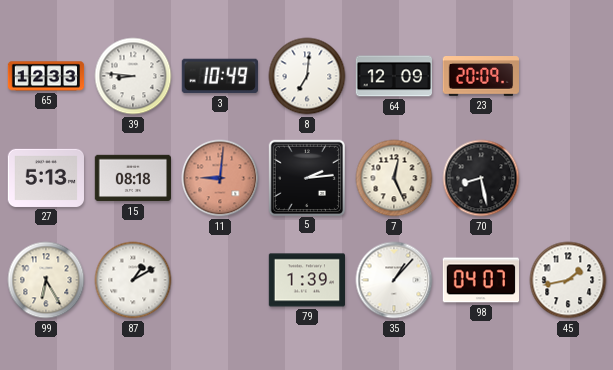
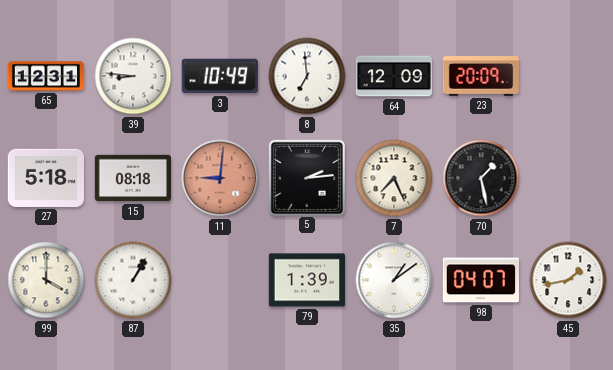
65: 12:33 -> 12:31 (46, 76)
8: 7:01 -> 6:59 (307, 76)
27: 5:13 -> 5:18 (45, 178)
7: 12:26 -> 7:26 (394, 178)
70: 8:28 -> 1:28 (481, 178)
99: 6:25 -> 4:00 (46, 280)
87: 1:10 -> 1:05 (133, 280)
35: 1:07 -> 1:09 (394, 280)
